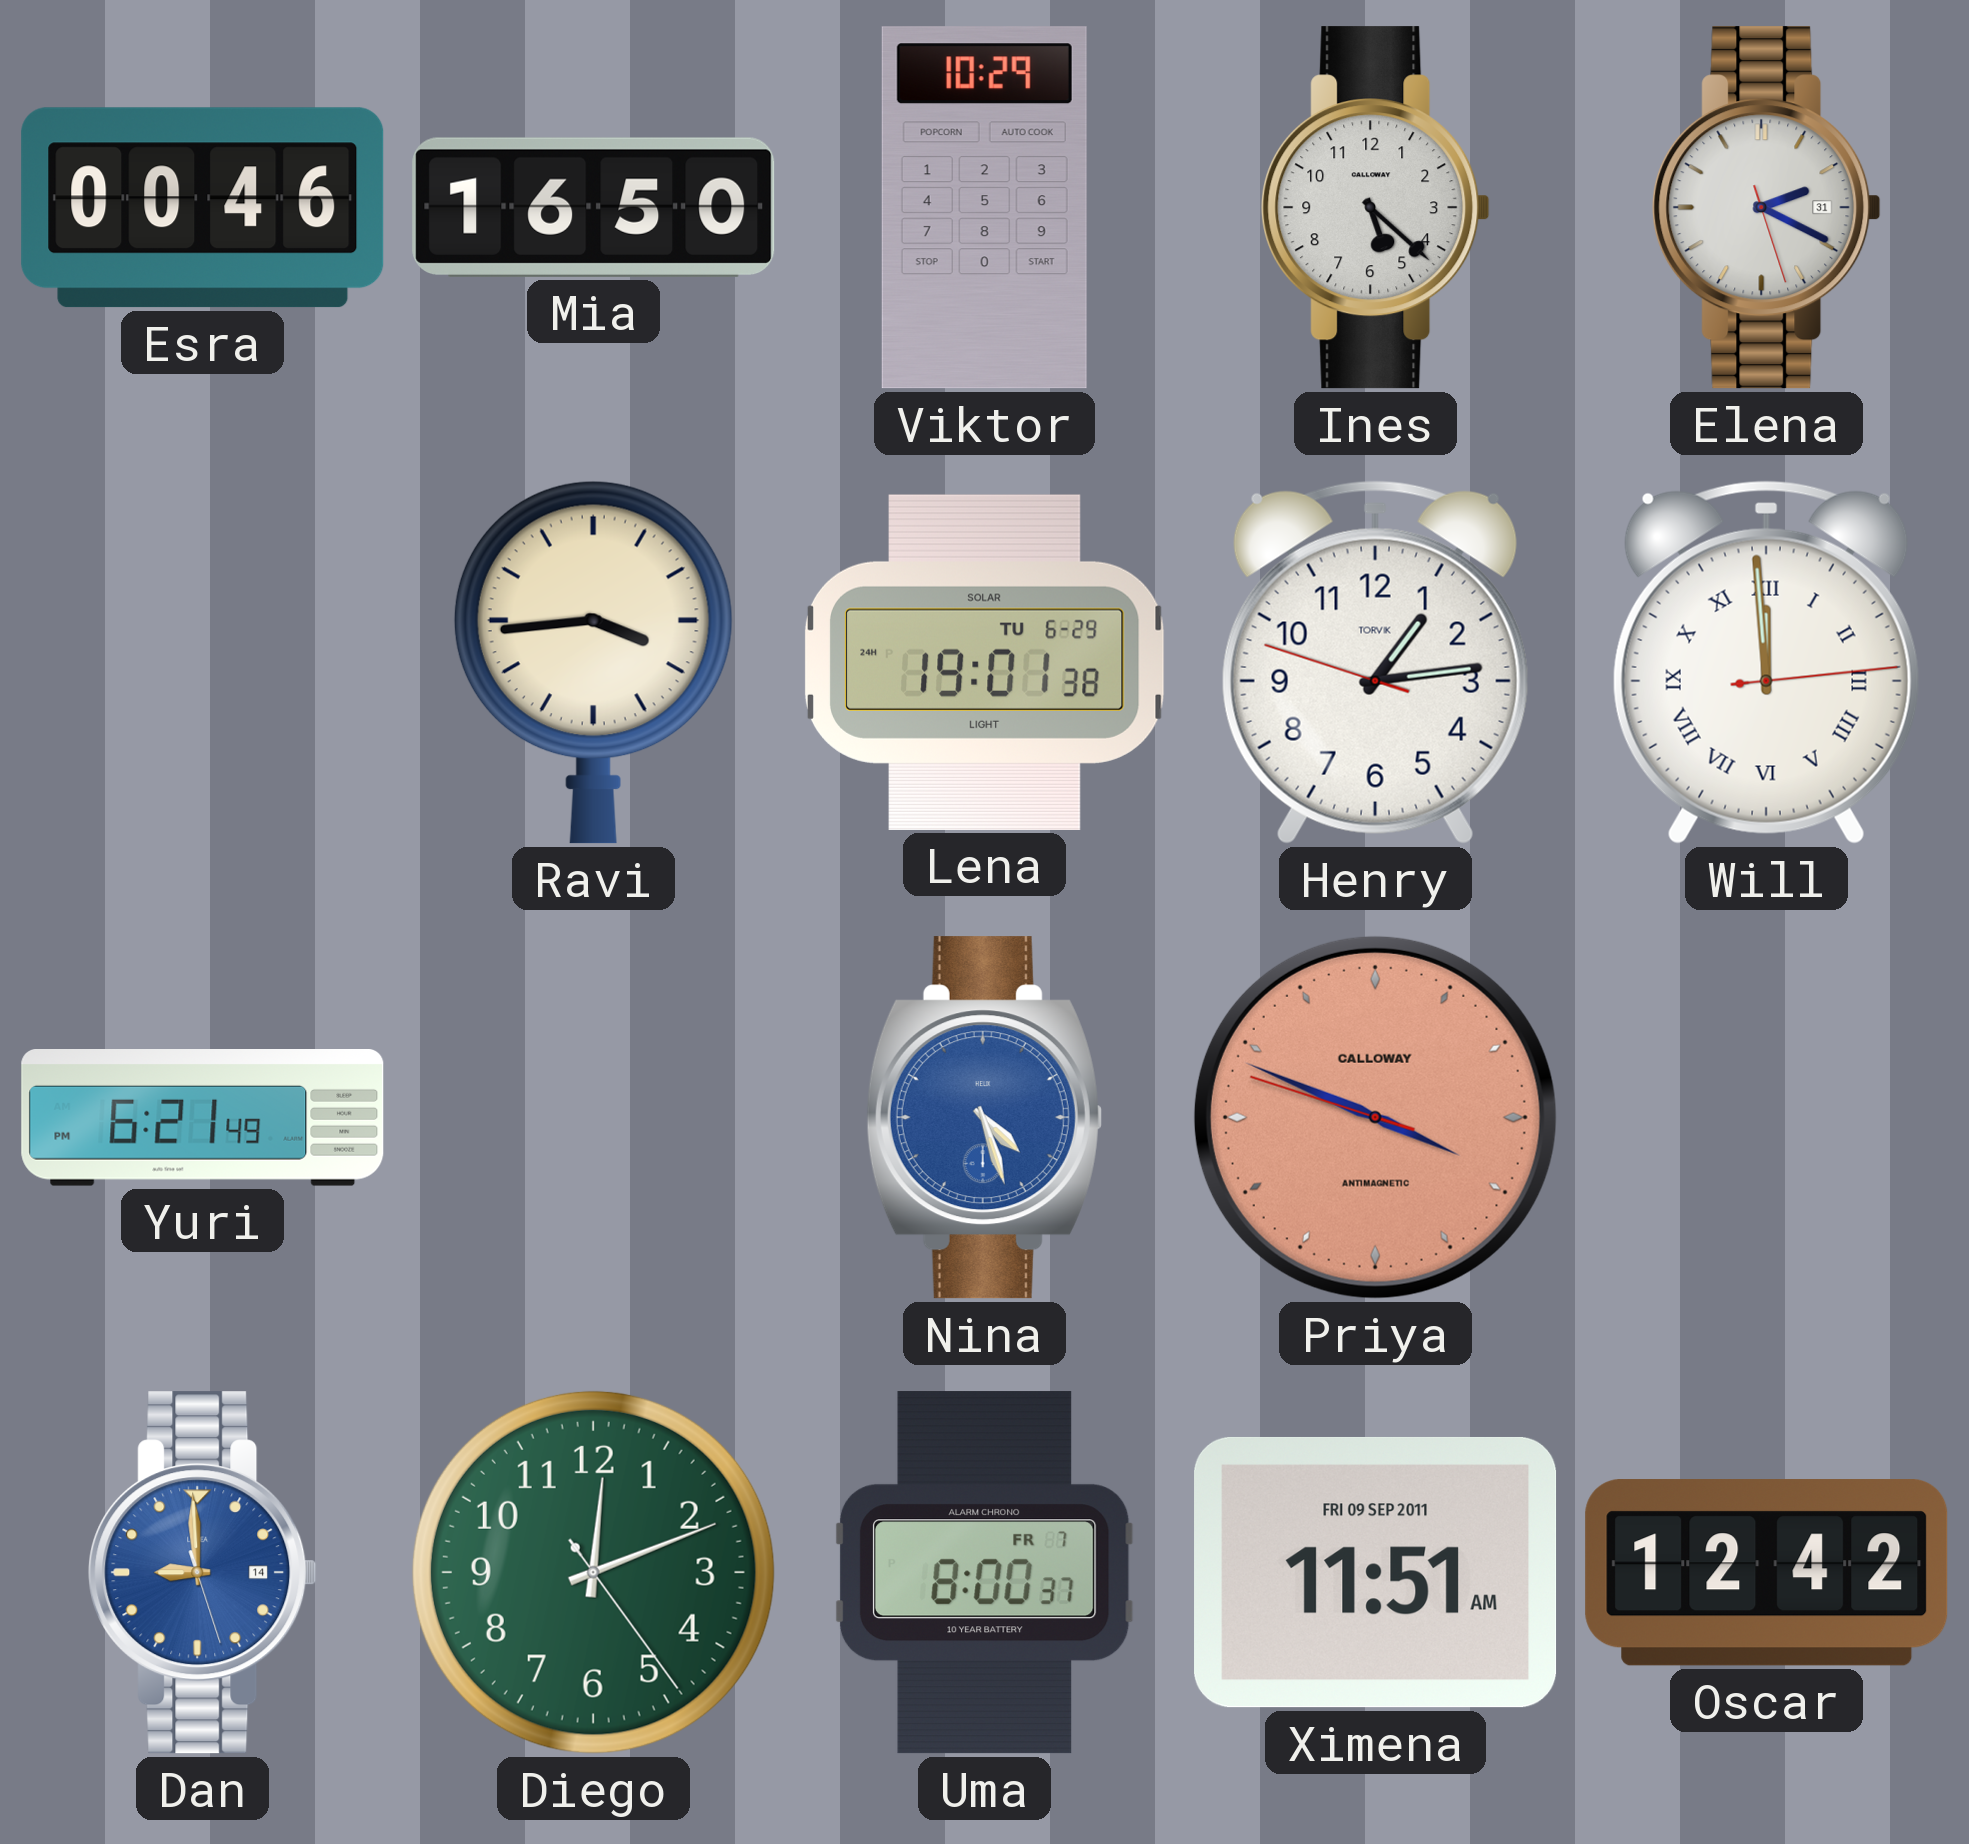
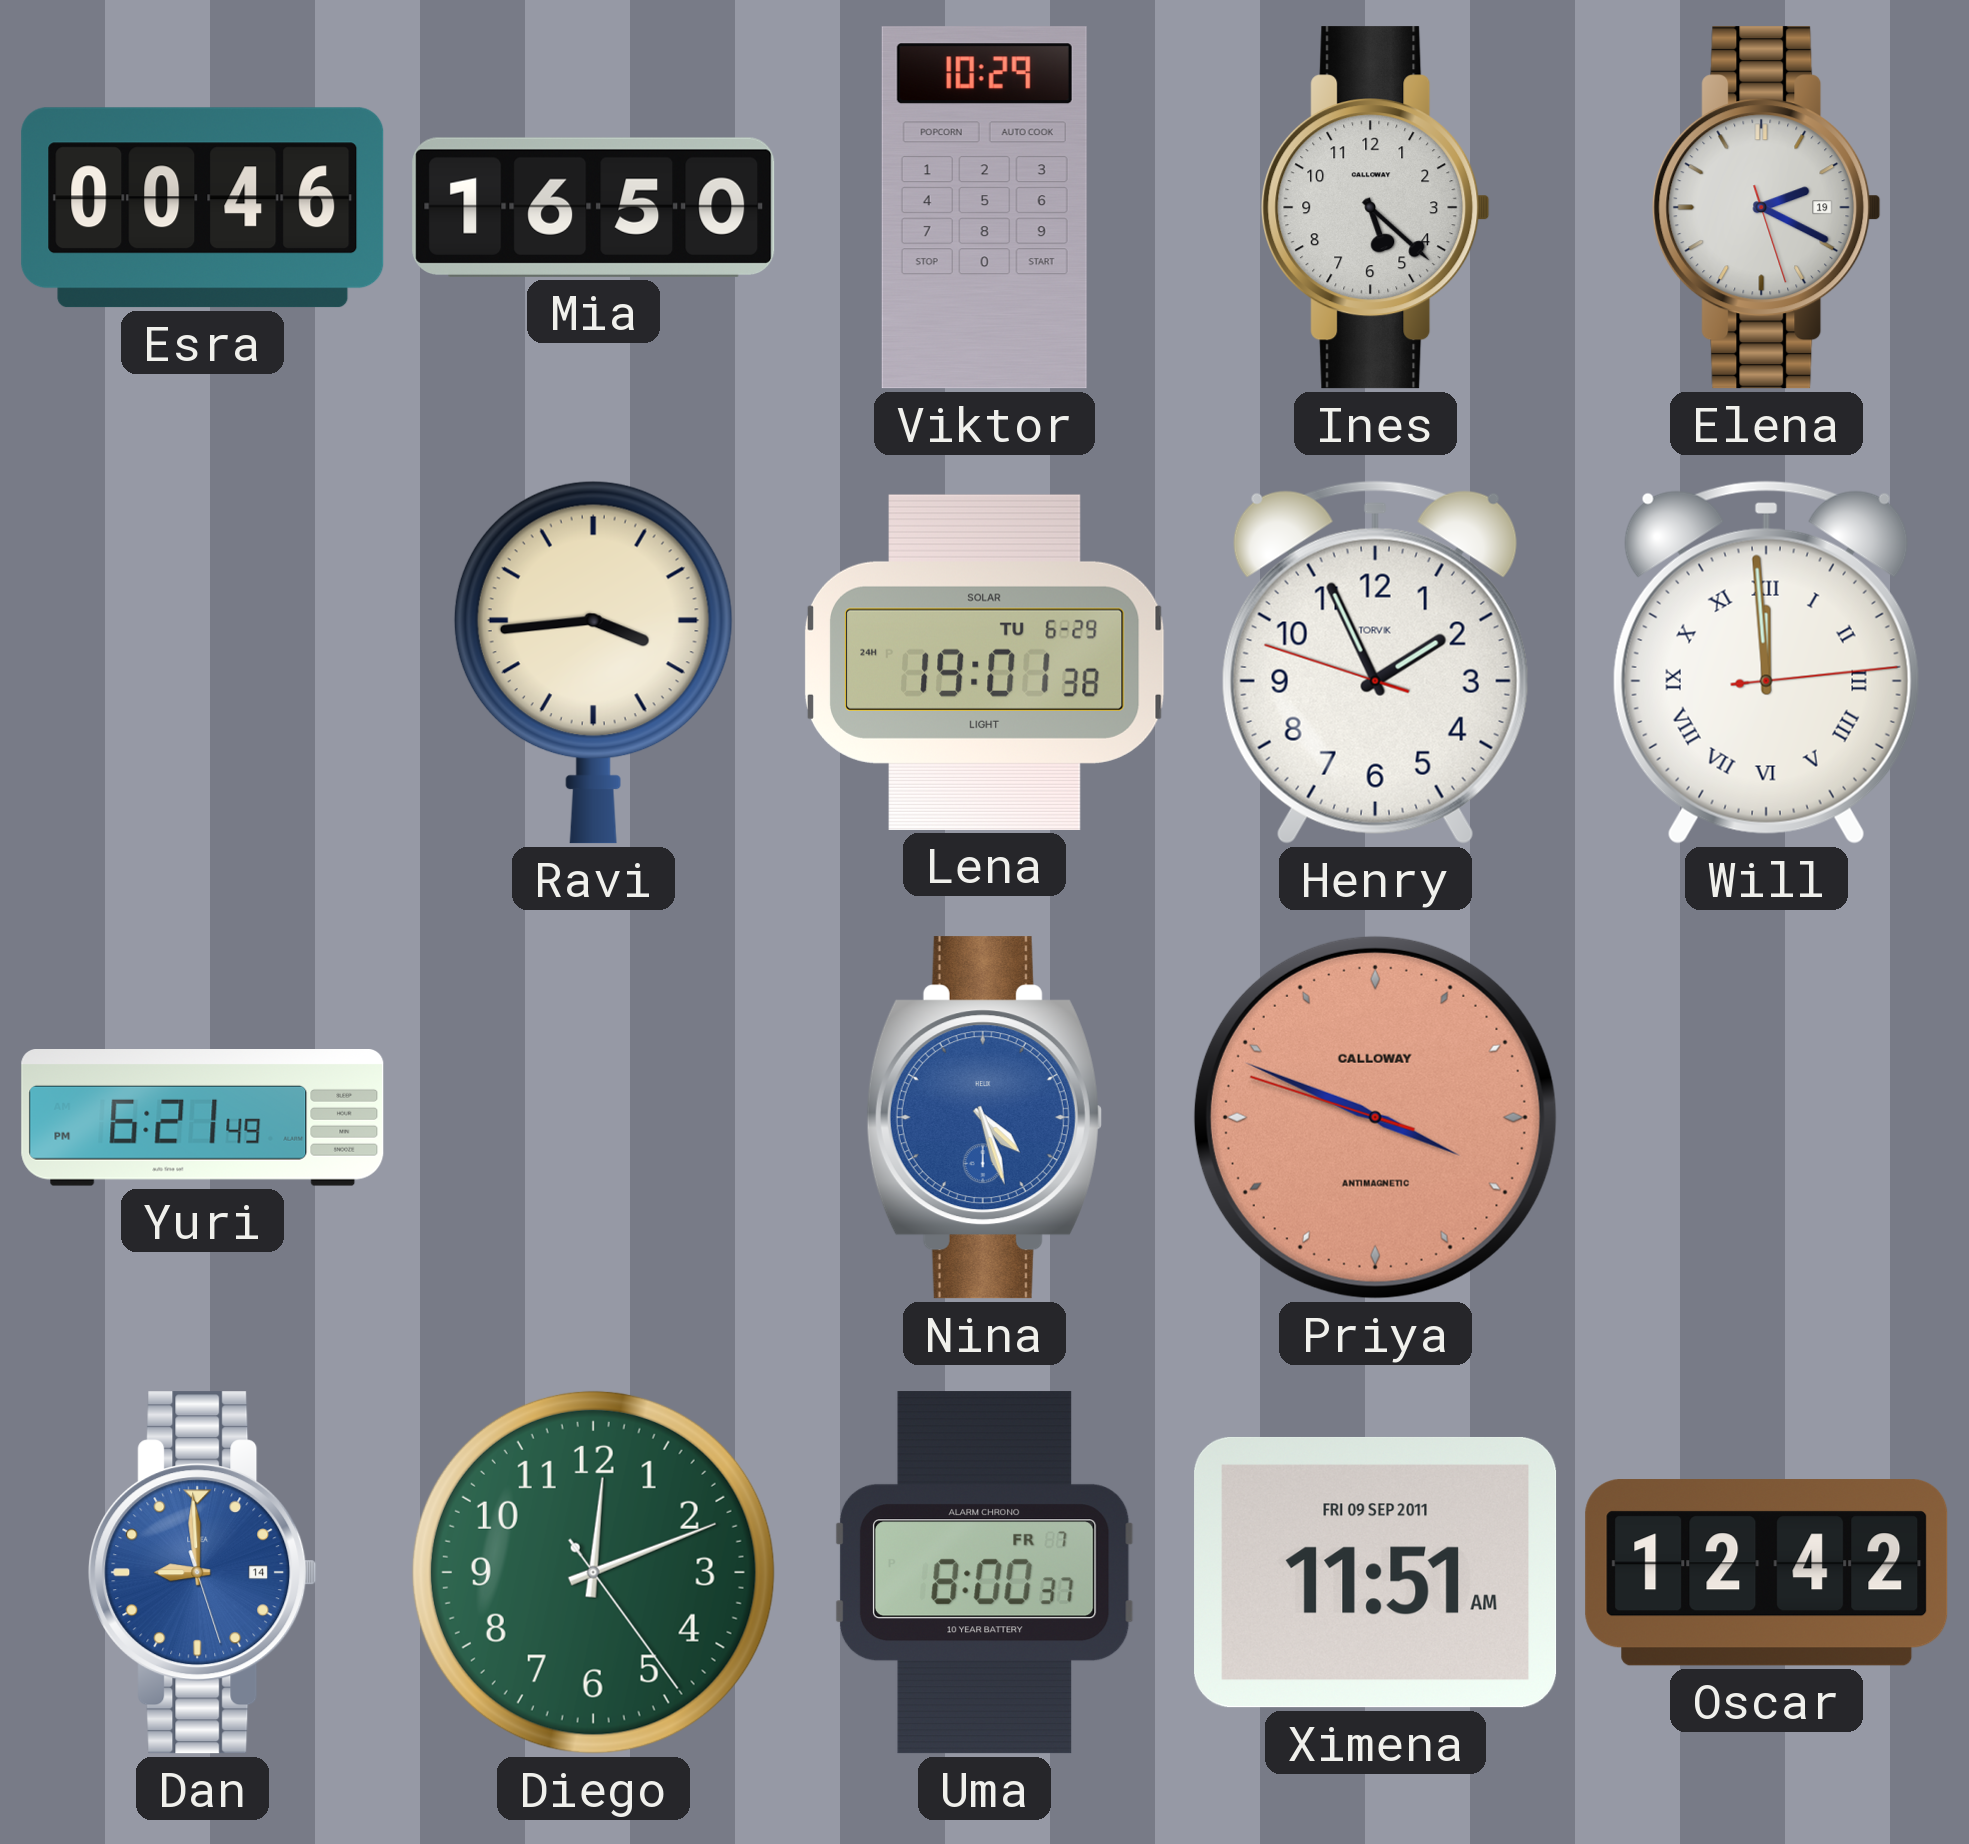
Elena date: 31 -> 19 (1767, 208)
Henry: 1:13 -> 1:55 (1375, 662)
